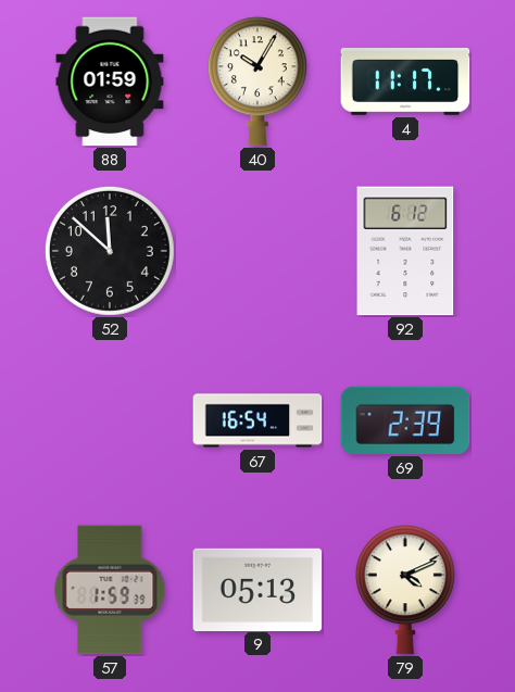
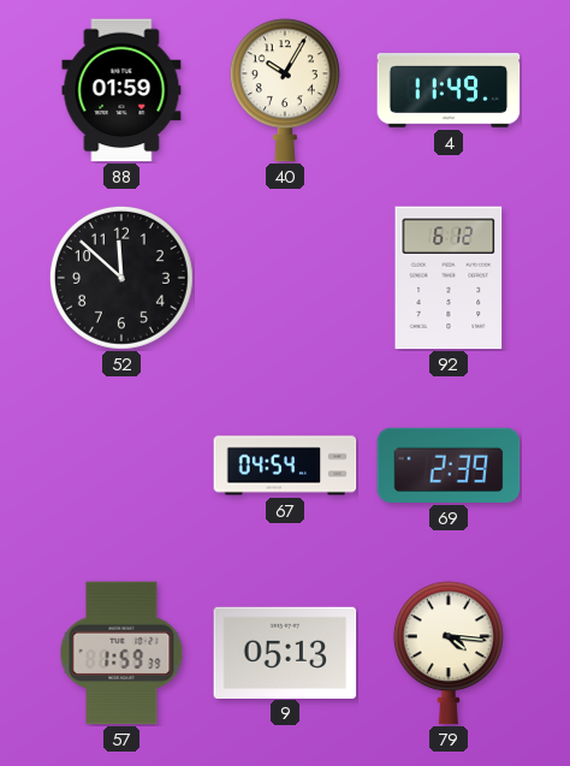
4: 11:17 -> 11:49 (449, 91)
67: 16:54 -> 04:54 (285, 465)
79: 4:11 -> 4:16 (449, 653)
